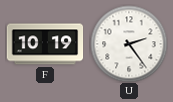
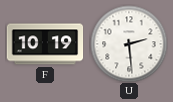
U: 2:24 -> 2:29 (129, 44)
